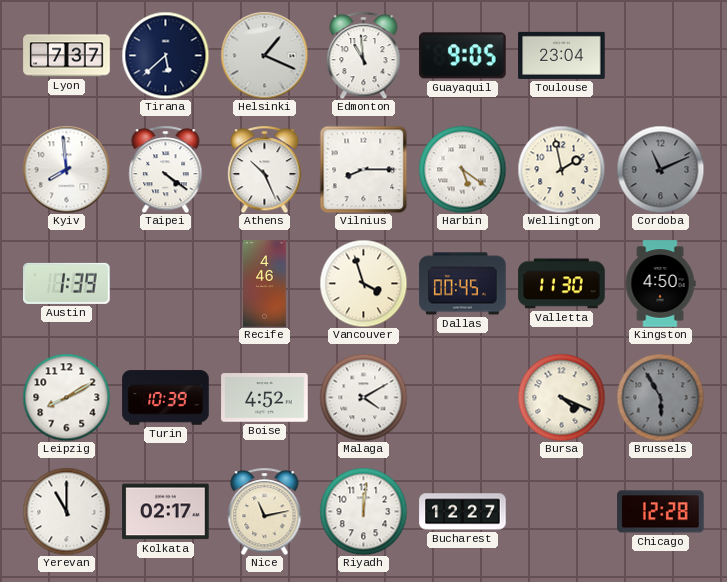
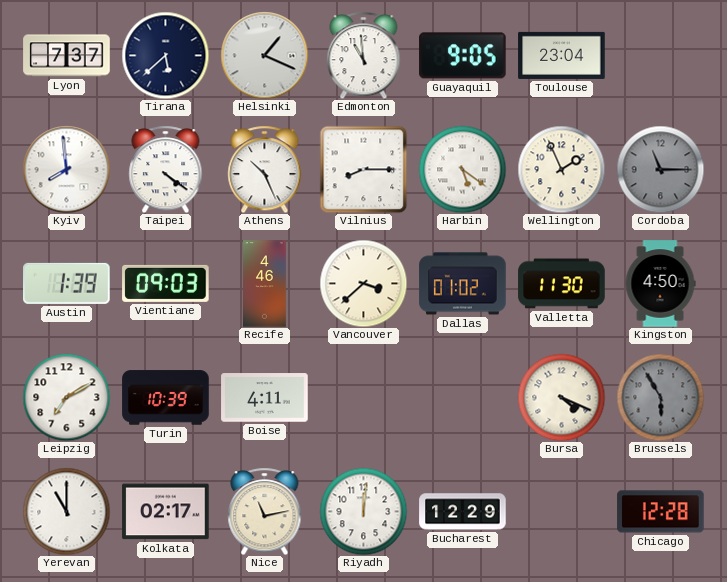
Wellington: 1:58 -> 1:56 (561, 169)
Cordoba: 11:11 -> 11:15 (660, 169)
Vientiane: none -> 09:03 (166, 283)
Vancouver: 3:57 -> 3:38 (363, 283)
Dallas: 00:45 -> 01:02 (463, 284)
Leipzig: 8:10 -> 7:10 (66, 397)
Boise: 4:52 -> 4:11 (265, 398)
Malaga: 4:10 -> none (363, 397)
Bucharest: 12:27 -> 12:29 (463, 512)
